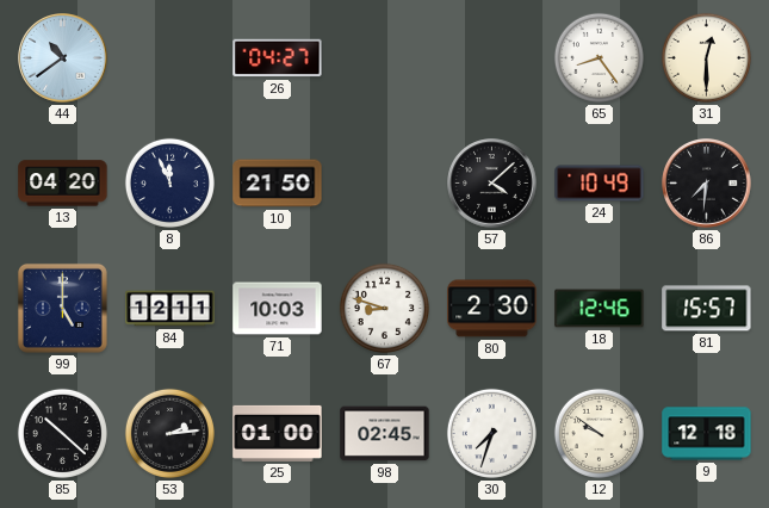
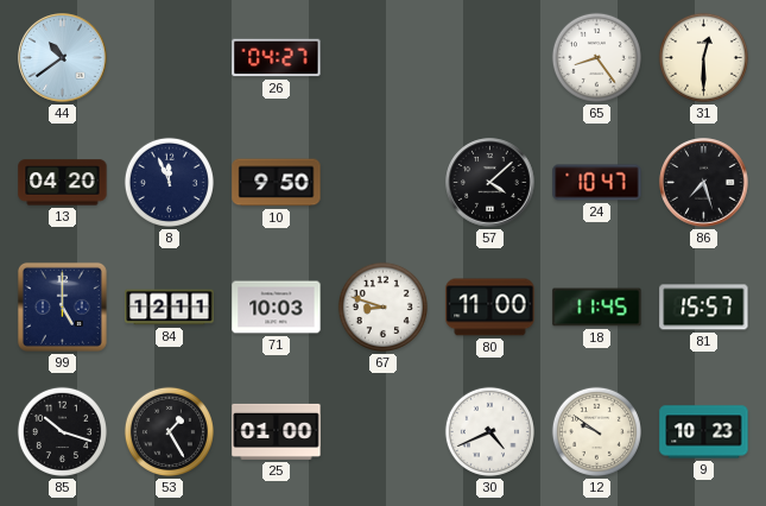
10: 21:50 -> 9:50 (277, 183)
24: 10:49 -> 10:47 (597, 183)
86: 7:31 -> 7:27 (704, 183)
80: 2:30 -> 11:00 (490, 308)
18: 12:46 -> 11:45 (597, 308)
85: 10:22 -> 10:18 (62, 431)
53: 2:14 -> 1:25 (169, 431)
98: 02:45 -> none (385, 434)
30: 7:33 -> 4:41 (489, 431)
9: 12:18 -> 10:23 (704, 432)
